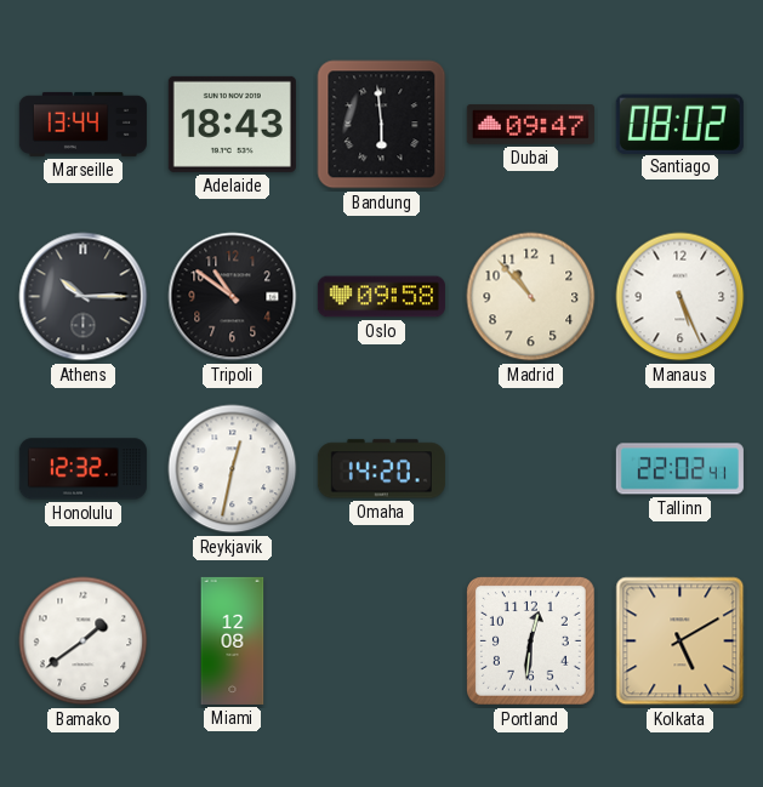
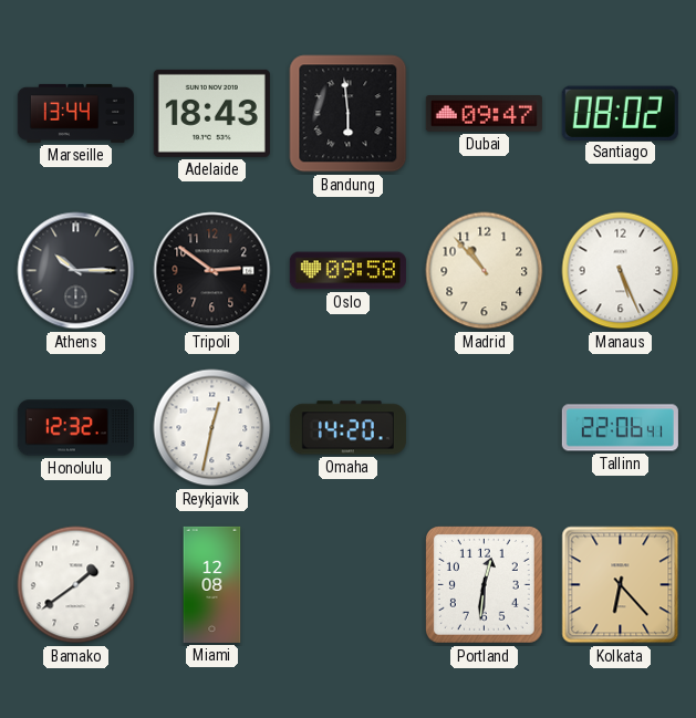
Tripoli: 10:51 -> 2:51 (212, 271)
Tallinn: 22:02 -> 22:06 (620, 428)
Kolkata: 5:10 -> 6:23 (621, 585)
